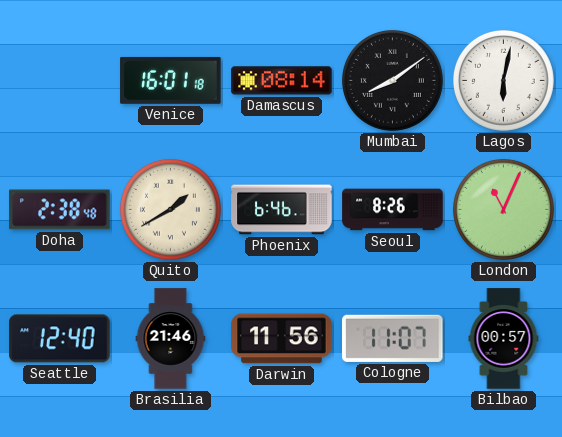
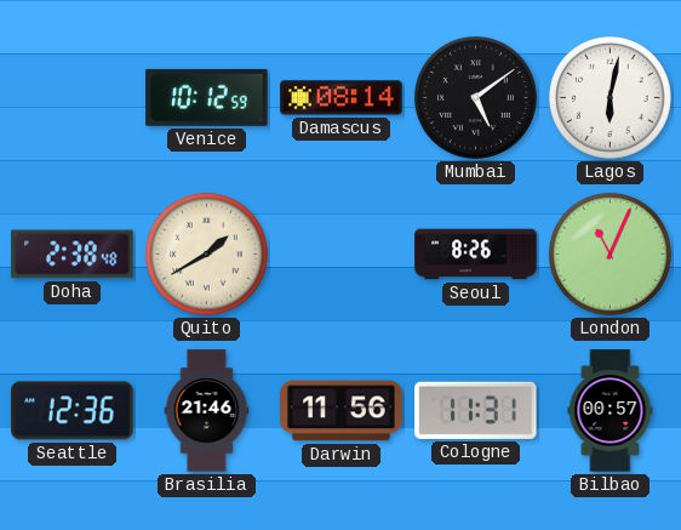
Venice: 16:01 -> 10:12 (207, 97)
Mumbai: 8:09 -> 5:09 (475, 97)
Phoenix: 6:46 -> none (282, 210)
Seattle: 12:40 -> 12:36 (73, 411)
Cologne: 11:07 -> 11:31 (476, 410)
